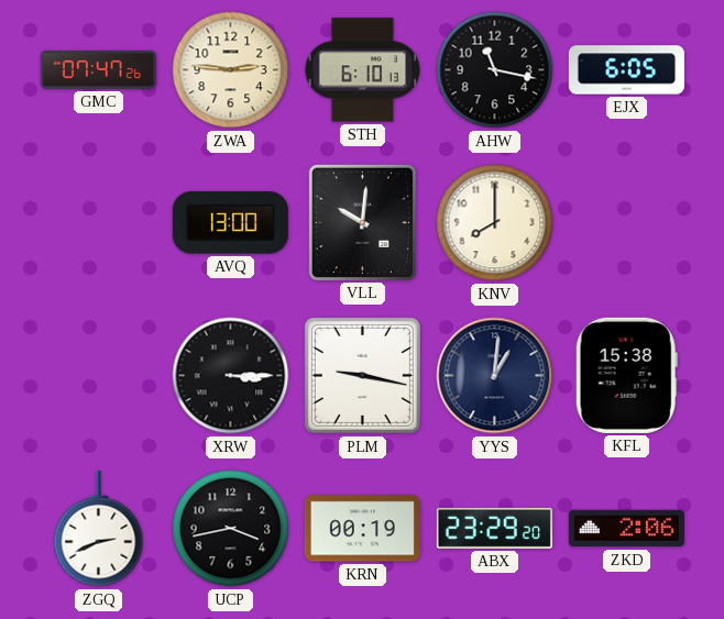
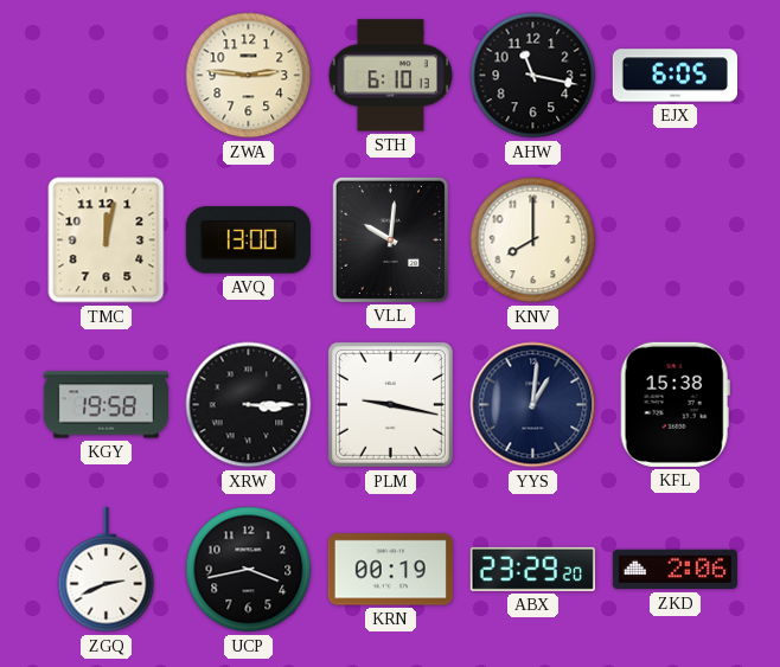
GMC: 07:47 -> none (98, 69)
TMC: none -> 12:02 (107, 240)
KGY: none -> 19:58 (106, 405)
